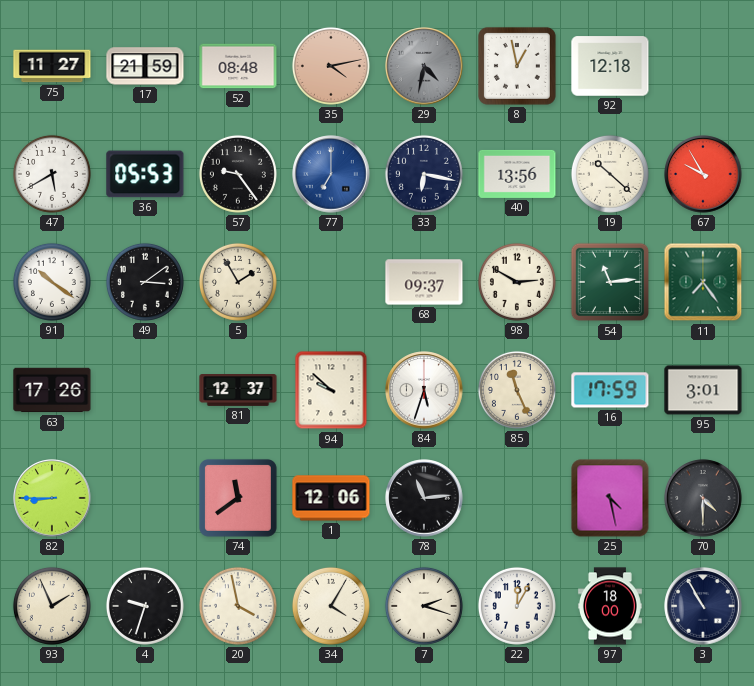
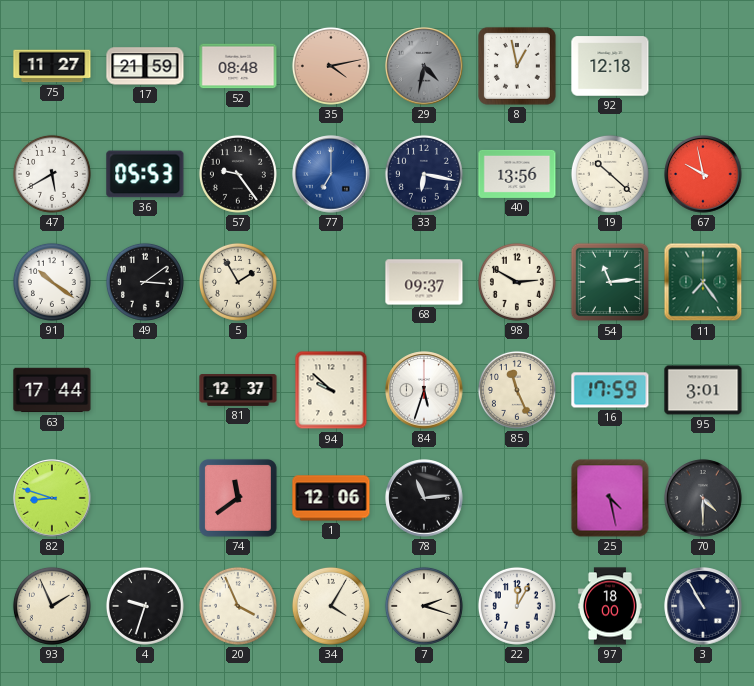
67: 9:55 -> 9:58 (703, 174)
63: 17:26 -> 17:44 (52, 390)
82: 8:45 -> 8:48 (52, 498)
20: 3:58 -> 3:56 (238, 606)
